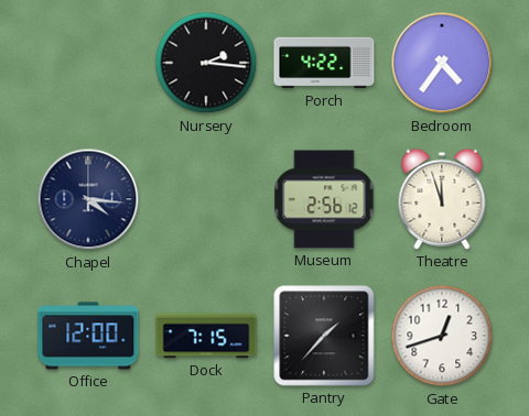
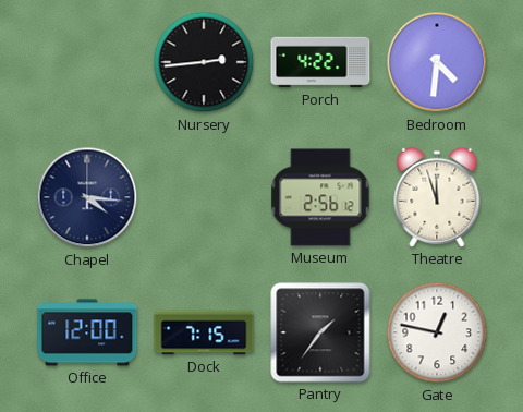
Nursery: 2:16 -> 2:44 (204, 62)
Bedroom: 4:36 -> 4:31 (437, 62)
Pantry: 1:37 -> 1:36 (320, 332)
Gate: 12:42 -> 12:47 (437, 332)
